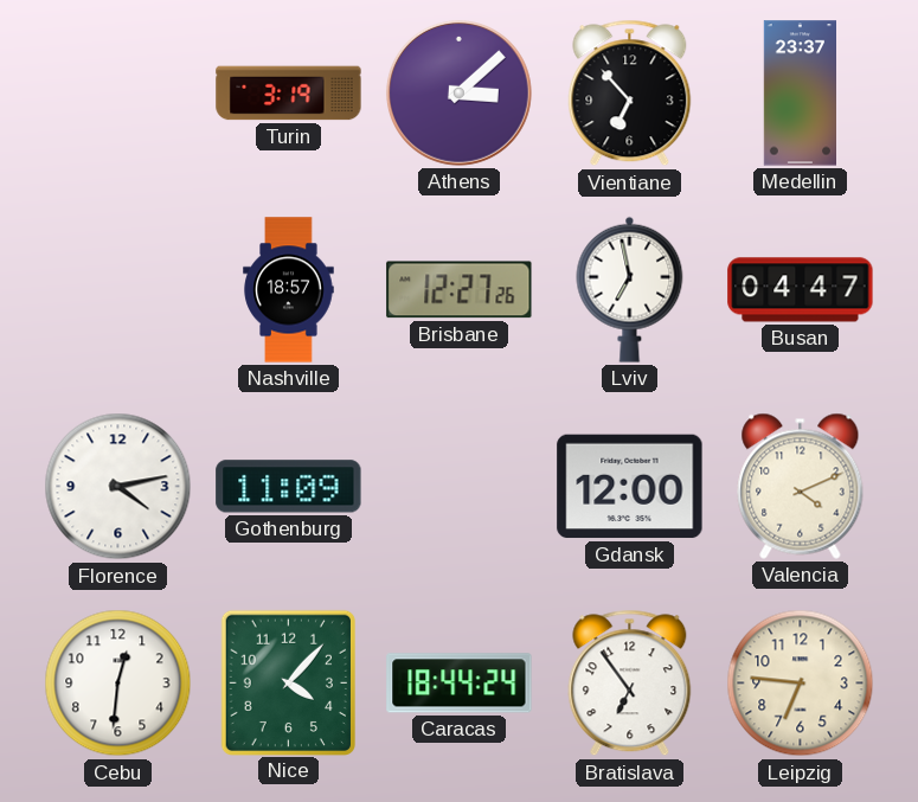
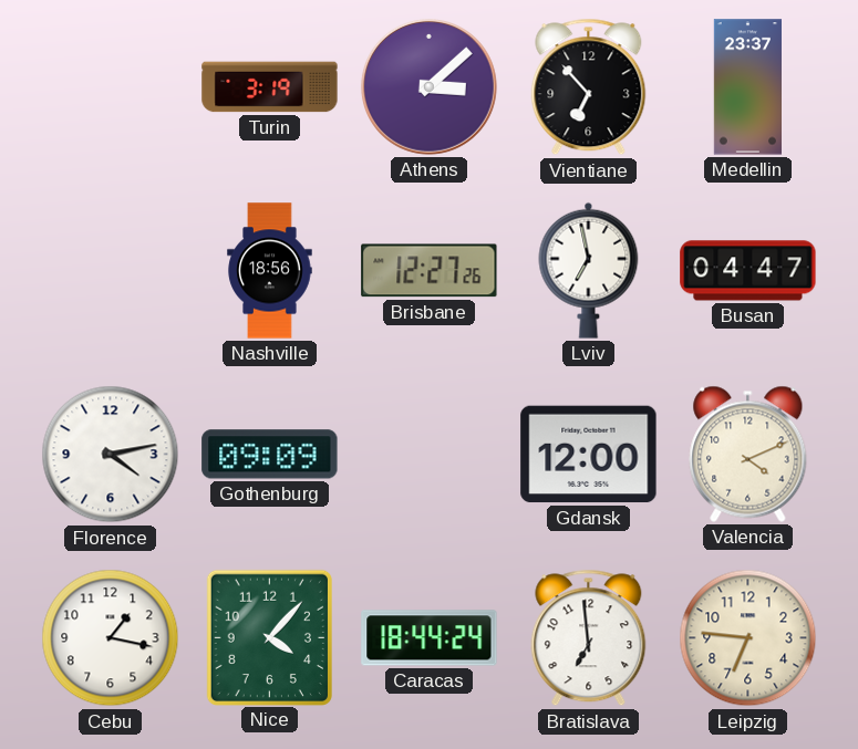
Nashville: 18:57 -> 18:56 (270, 271)
Gothenburg: 11:09 -> 09:09 (270, 455)
Cebu: 12:31 -> 1:17 (111, 638)
Bratislava: 6:54 -> 6:59 (589, 638)
